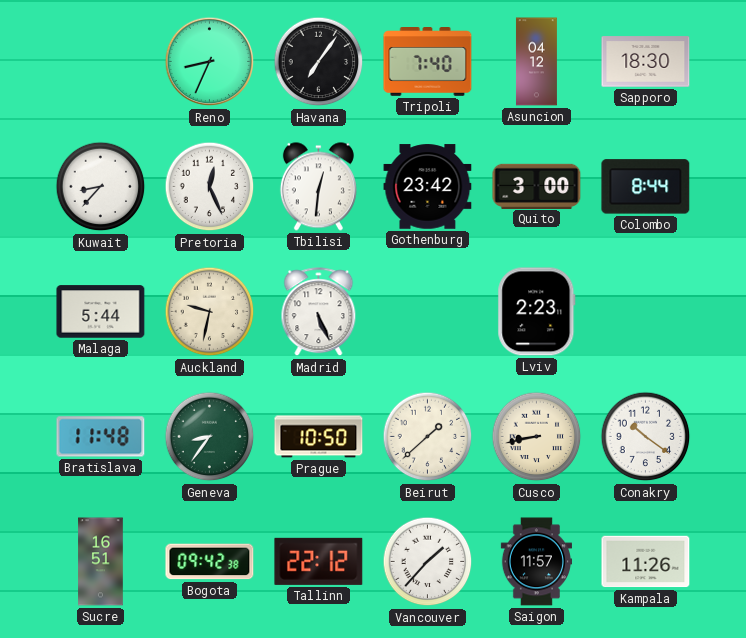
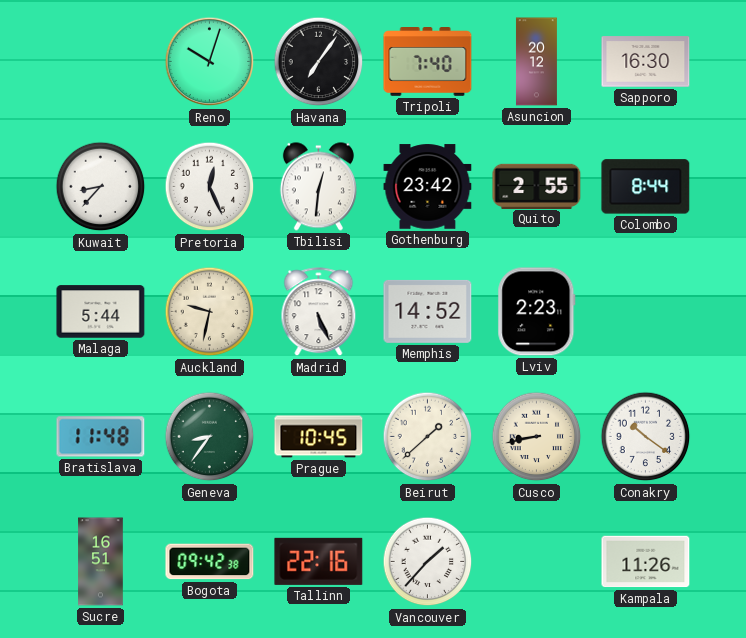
Reno: 8:34 -> 10:03 (210, 62)
Asuncion: 04:12 -> 20:12 (536, 62)
Sapporo: 18:30 -> 16:30 (646, 62)
Quito: 3:00 -> 2:55 (537, 186)
Memphis: none -> 14:52 (428, 311)
Prague: 10:50 -> 10:45 (319, 437)
Tallinn: 22:12 -> 22:16 (319, 561)
Saigon: 11:57 -> none (536, 562)
